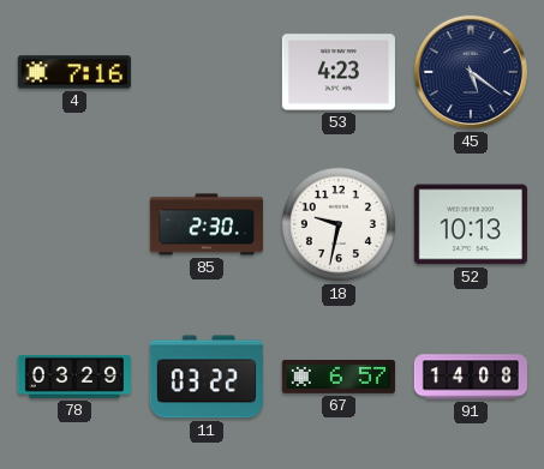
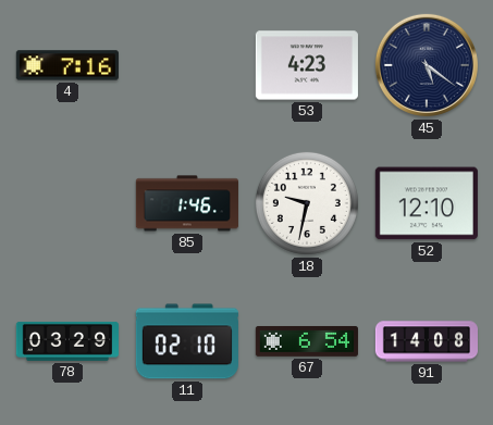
85: 2:30 -> 1:46 (187, 203)
52: 10:13 -> 12:10 (427, 203)
11: 03:22 -> 02:10 (187, 341)
67: 6:57 -> 6:54 (307, 341)
